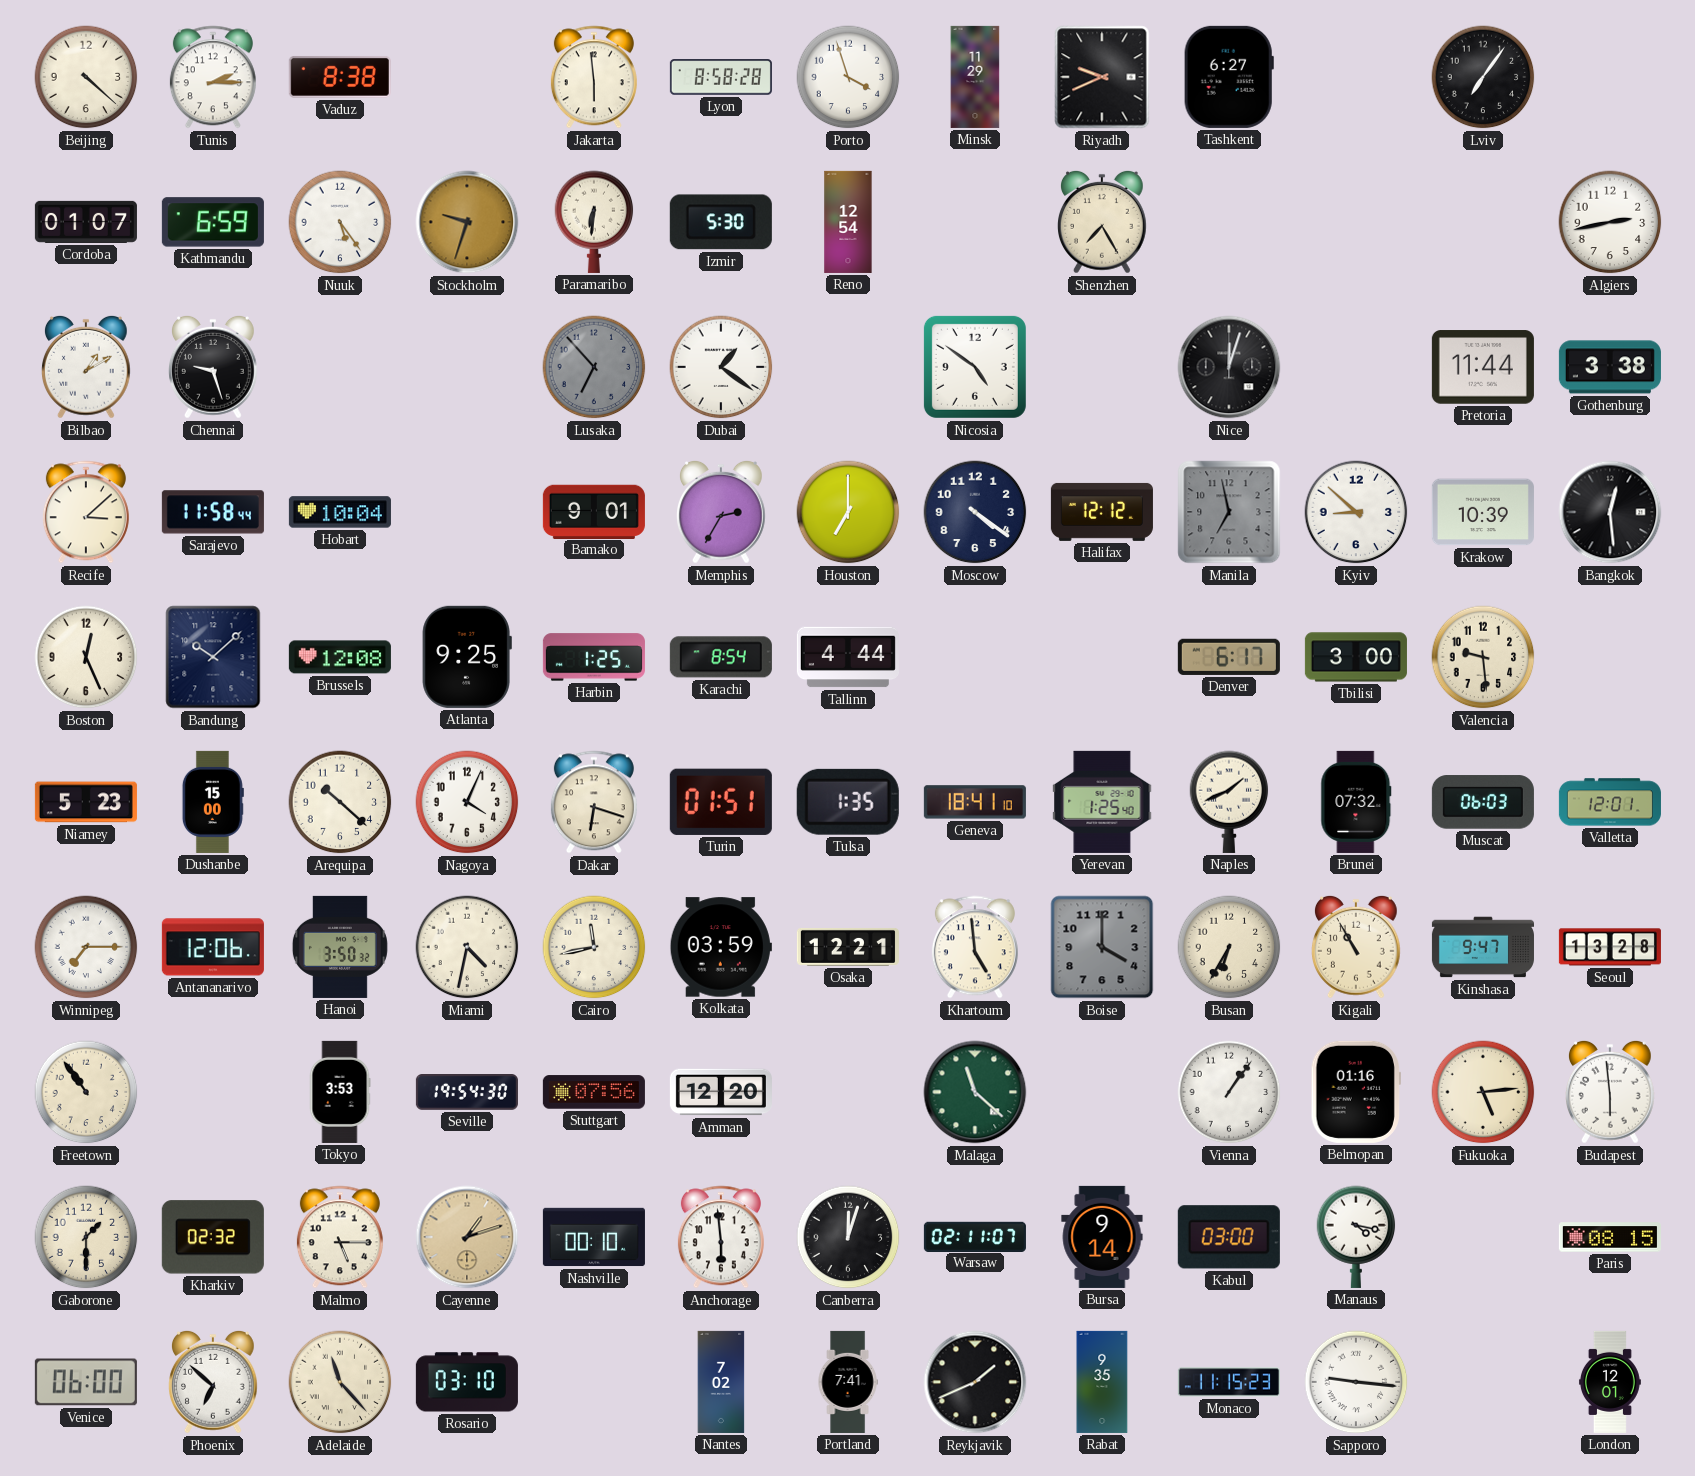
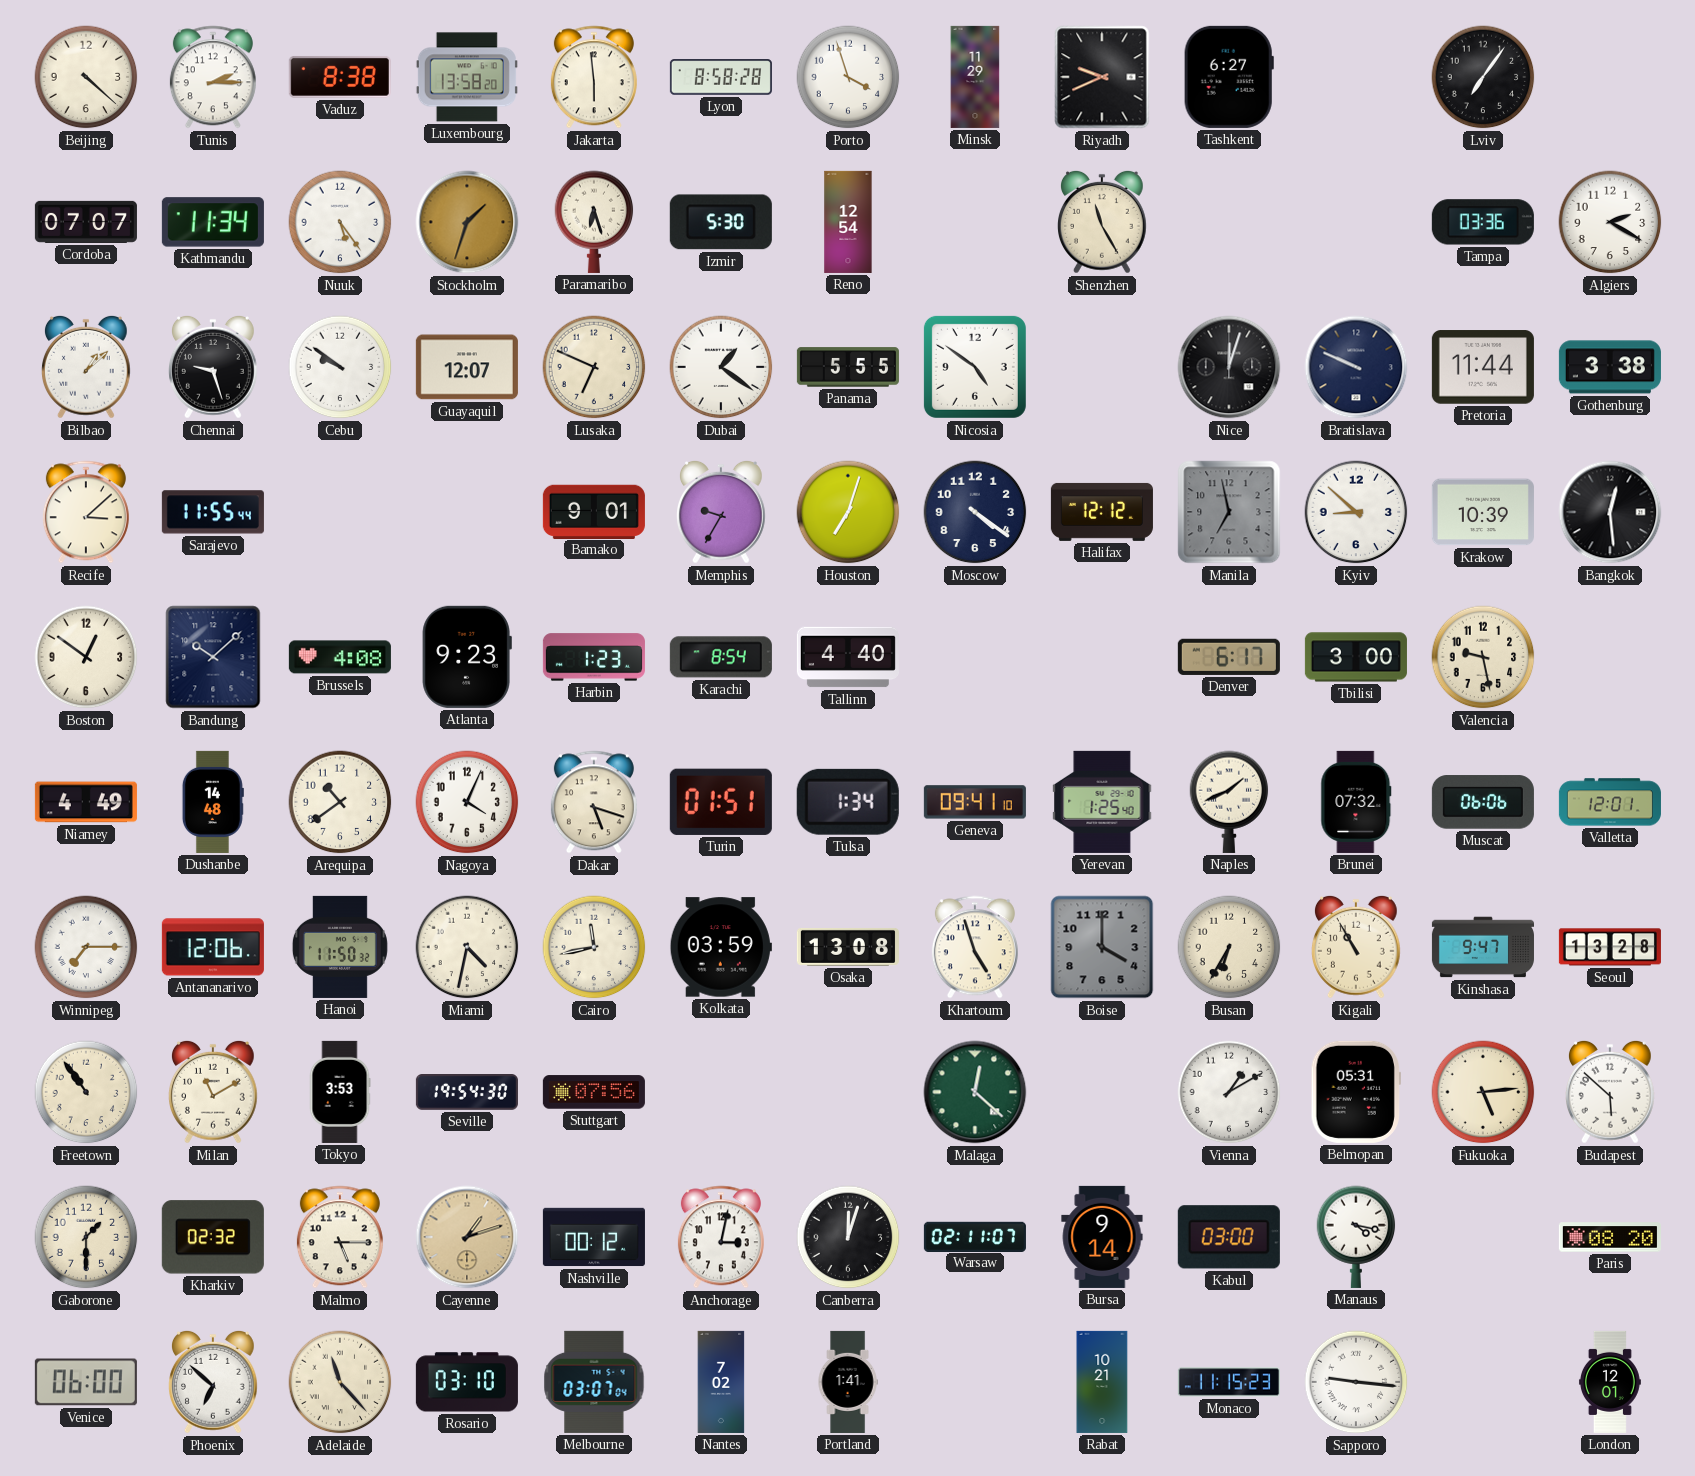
Luxembourg: none -> 13:58 (467, 77)
Cordoba: 01:07 -> 07:07 (86, 222)
Kathmandu: 6:59 -> 11:34 (213, 222)
Stockholm: 9:33 -> 1:33 (467, 222)
Paramaribo: 6:31 -> 6:27 (594, 222)
Shenzhen: 7:25 -> 11:25 (1103, 222)
Tampa: none -> 03:36 (1483, 222)
Algiers: 2:43 -> 2:20 (1610, 222)
Bilbao: 1:10 -> 1:08 (87, 367)
Cebu: none -> 9:51 (340, 367)
Guayaquil: none -> 12:07 (467, 367)
Lusaka: 6:53 -> 6:49 (594, 367)
Lusaka dial: grey -> cream (594, 367)
Panama: none -> 5:55 (848, 367)
Bratislava: none -> 9:49 (1356, 367)
Sarajevo: 11:58 -> 11:55 (213, 512)
Hobart: 10:04 -> none (340, 512)
Memphis: 2:35 -> 9:35 (722, 512)
Houston: 7:00 -> 7:03 (848, 512)
Boston: 12:26 -> 12:51 (86, 657)
Brussels: 12:08 -> 4:08 (340, 657)
Atlanta: 9:25 -> 9:23 (467, 657)
Harbin: 1:25 -> 1:23 (594, 657)
Tallinn: 4:44 -> 4:40 (848, 657)
Valencia: 9:29 -> 9:28 (1483, 657)
Niamey: 5:23 -> 4:49 (86, 802)
Dushanbe: 15:00 -> 14:48 (213, 802)
Arequipa: 10:22 -> 10:39 (340, 802)
Dakar: 6:18 -> 5:18 (594, 802)
Tulsa: 1:35 -> 1:34 (848, 802)
Geneva: 18:41 -> 09:41 (975, 802)
Muscat: 06:03 -> 06:06 (1483, 802)
Hanoi: 3:50 -> 11:50 (340, 947)
Osaka: 12:21 -> 13:08 (848, 947)
Khartoum: 4:59 -> 4:57 (975, 947)
Milan: none -> 11:10 (214, 1092)
Amman: 12:20 -> none (721, 1092)
Malaga: 11:22 -> 12:22 (975, 1092)
Vienna: 1:06 -> 1:10 (1229, 1092)
Belmopan: 01:16 -> 05:31 (1356, 1092)
Budapest: 5:59 -> 5:52 (1611, 1092)
Nashville: 00:10 -> 00:12 (594, 1237)
Anchorage: 5:59 -> 3:02 (721, 1237)
Paris: 08:15 -> 08:20 (1610, 1237)
Melbourne: none -> 03:07 (594, 1382)
Portland: 7:41 -> 1:41 (848, 1382)
Reykjavik: 1:41 -> none (975, 1382)
Rabat: 9:35 -> 10:21 (1102, 1382)
